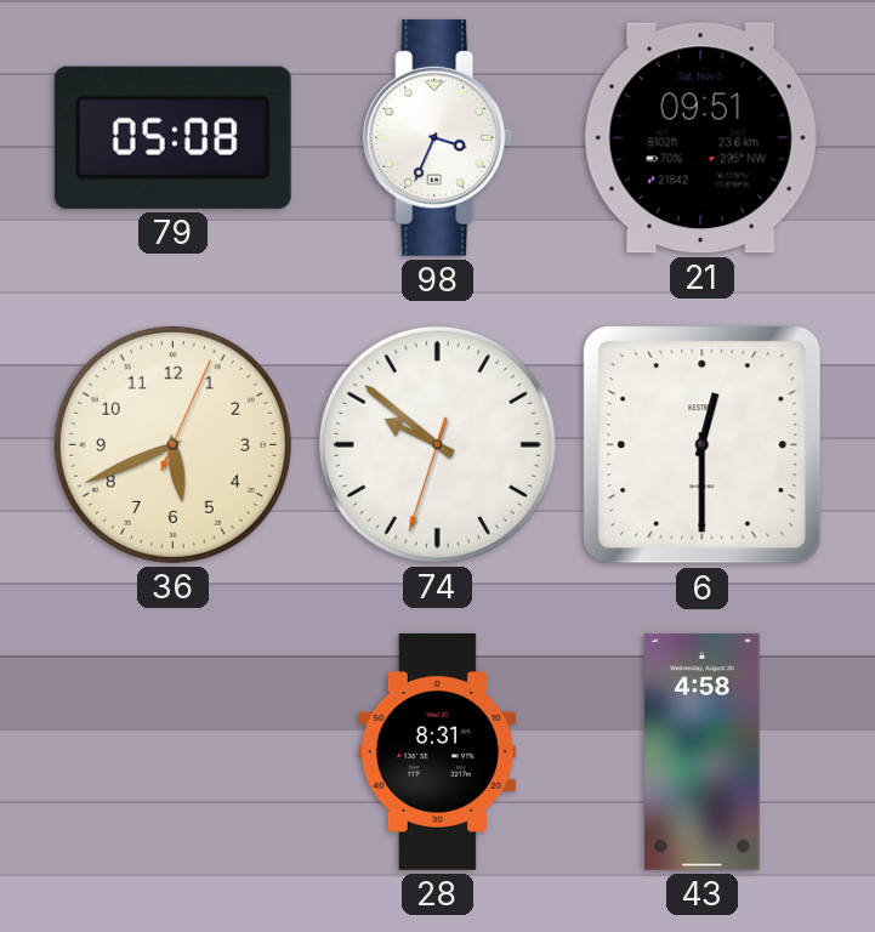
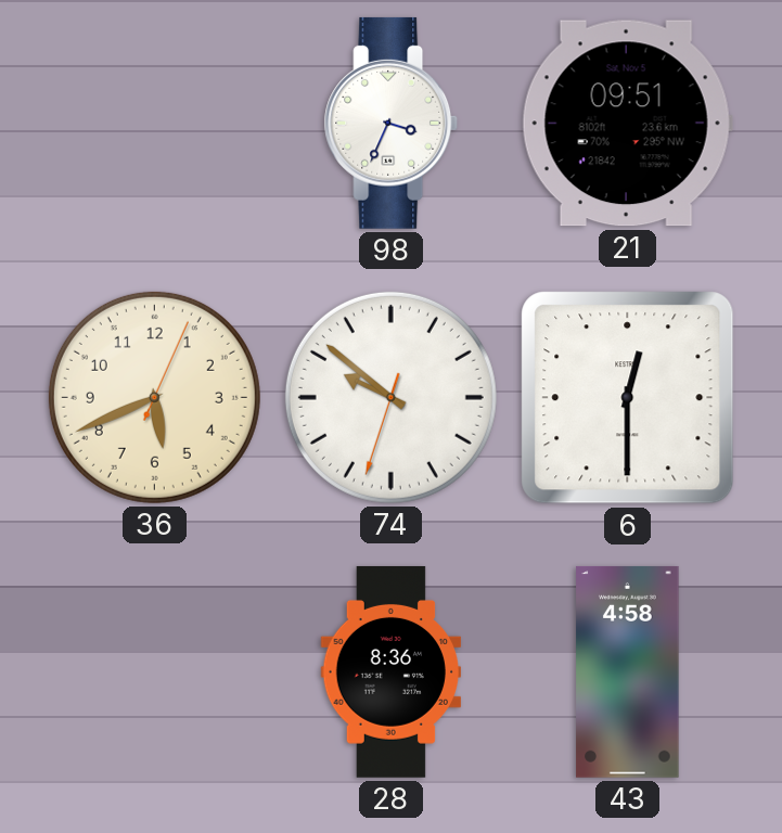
79: 05:08 -> none (172, 137)
28: 8:31 -> 8:36 (390, 671)
